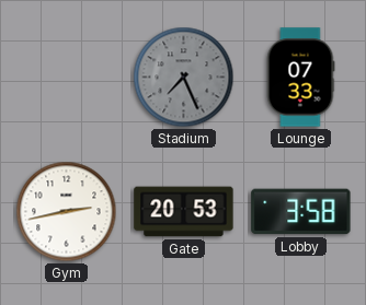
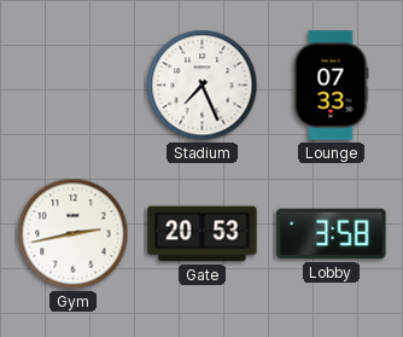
Stadium dial: grey -> white (203, 86)
